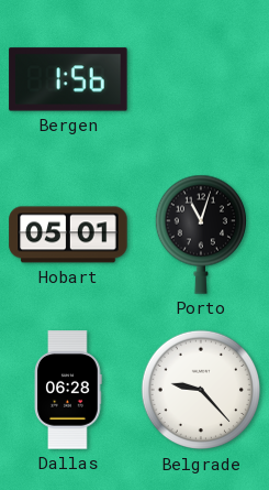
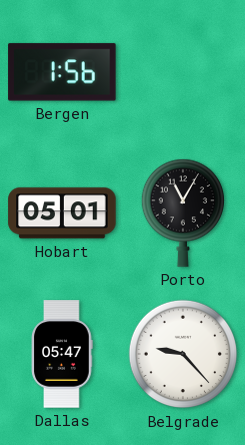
Porto: 11:03 -> 11:05 (182, 213)
Dallas: 06:28 -> 05:47 (62, 354)
